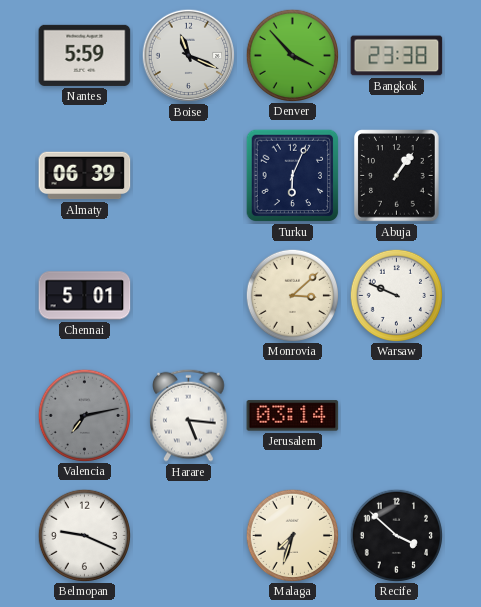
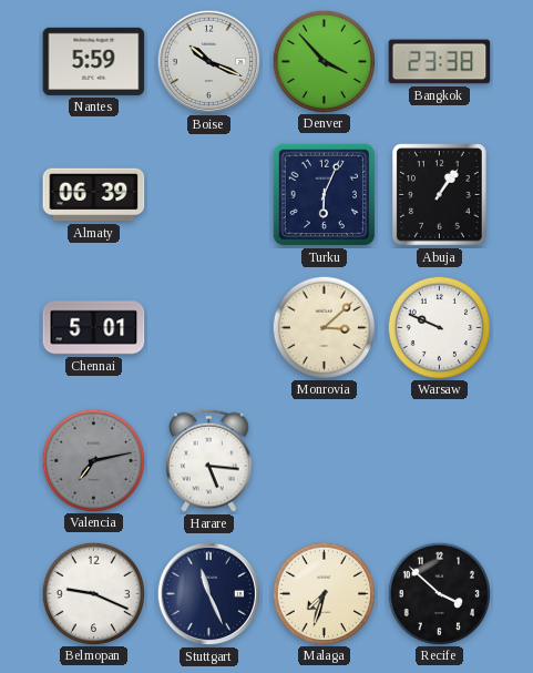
Boise: 11:19 -> 10:19 (209, 62)
Jerusalem: 03:14 -> none (293, 416)
Stuttgart: none -> 11:26 (209, 594)
